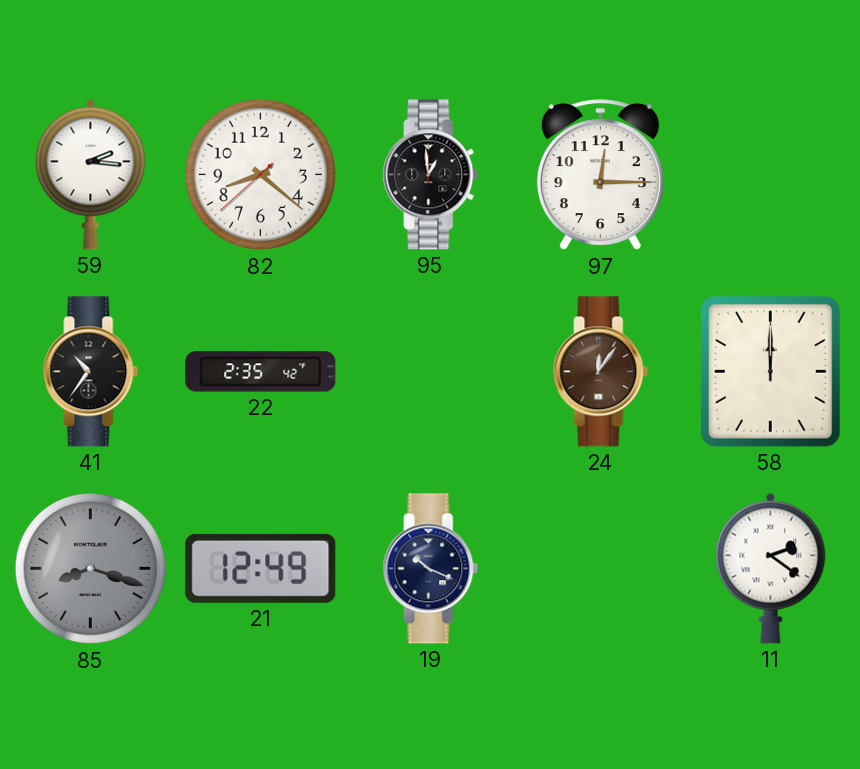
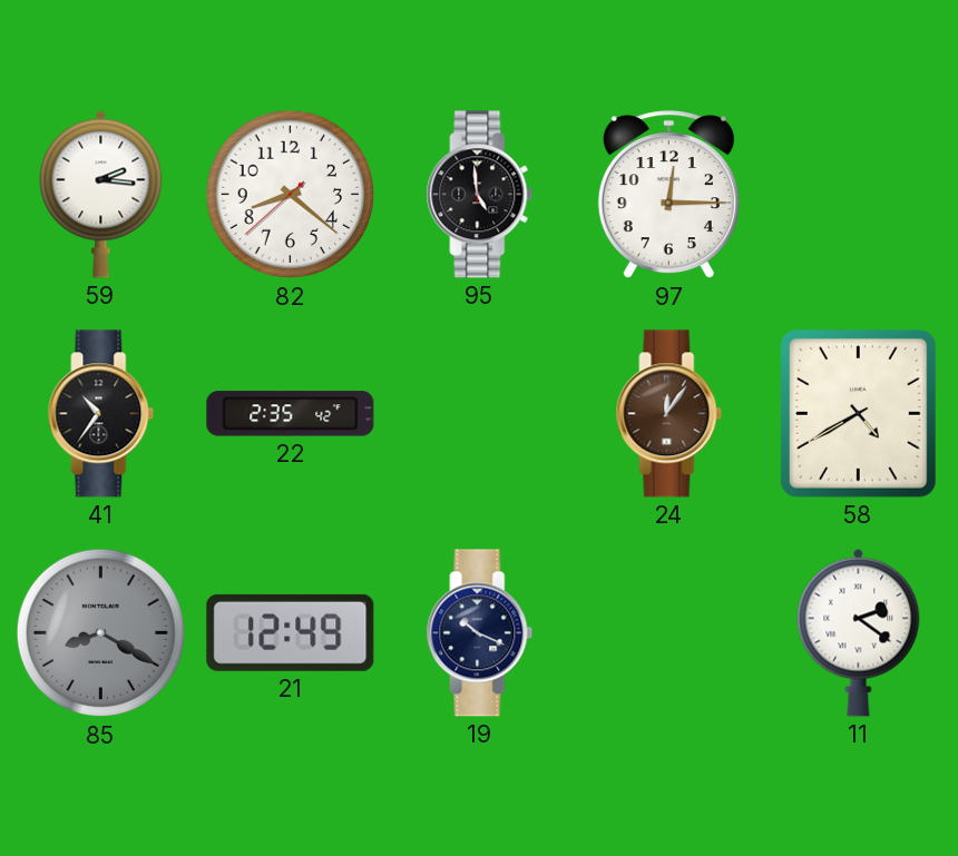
95: 12:59 -> 4:59 (480, 195)
58: 12:00 -> 4:40 (858, 413)
85: 8:18 -> 8:20 (101, 633)
